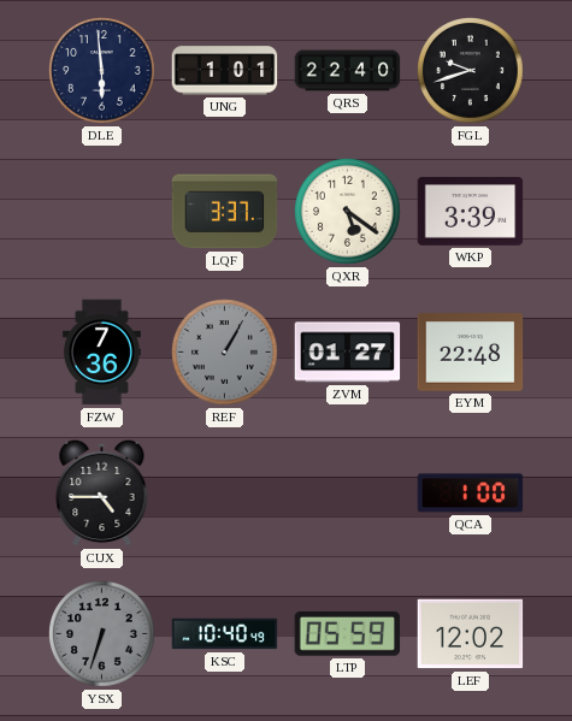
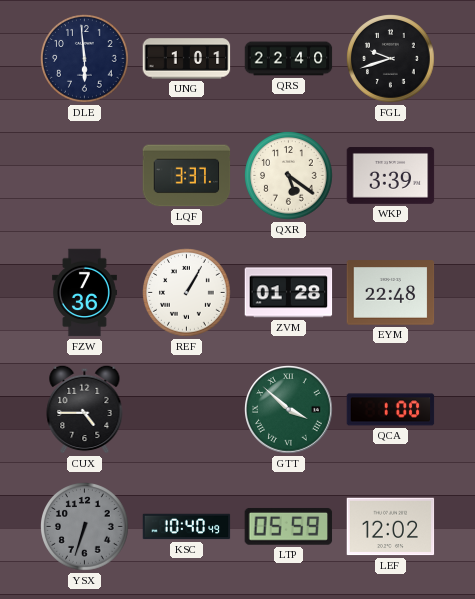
REF dial: grey -> white (187, 293)
ZVM: 01:27 -> 01:28 (289, 293)
GTT: none -> 3:52 (289, 410)
